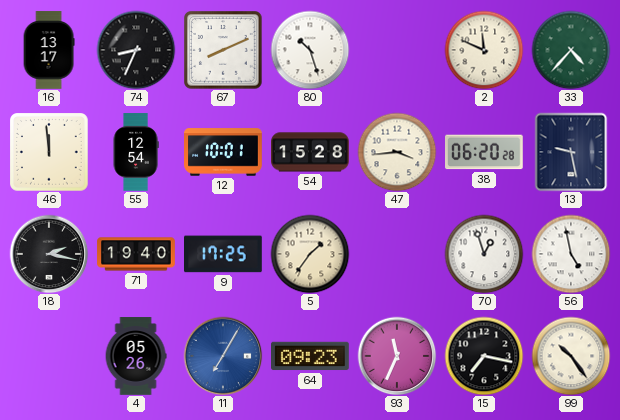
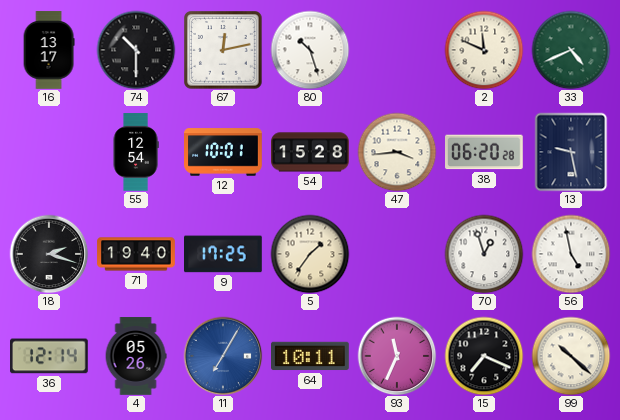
74: 8:34 -> 10:30 (136, 50)
67: 8:11 -> 12:13 (224, 51)
33: 4:37 -> 4:41 (571, 50)
46: 11:59 -> none (50, 153)
18: 2:17 -> 2:18 (49, 254)
36: none -> 12:14 (50, 356)
64: 09:23 -> 10:11 (311, 356)
15: 7:17 -> 7:19 (484, 356)
99: 10:24 -> 10:22 (571, 356)
